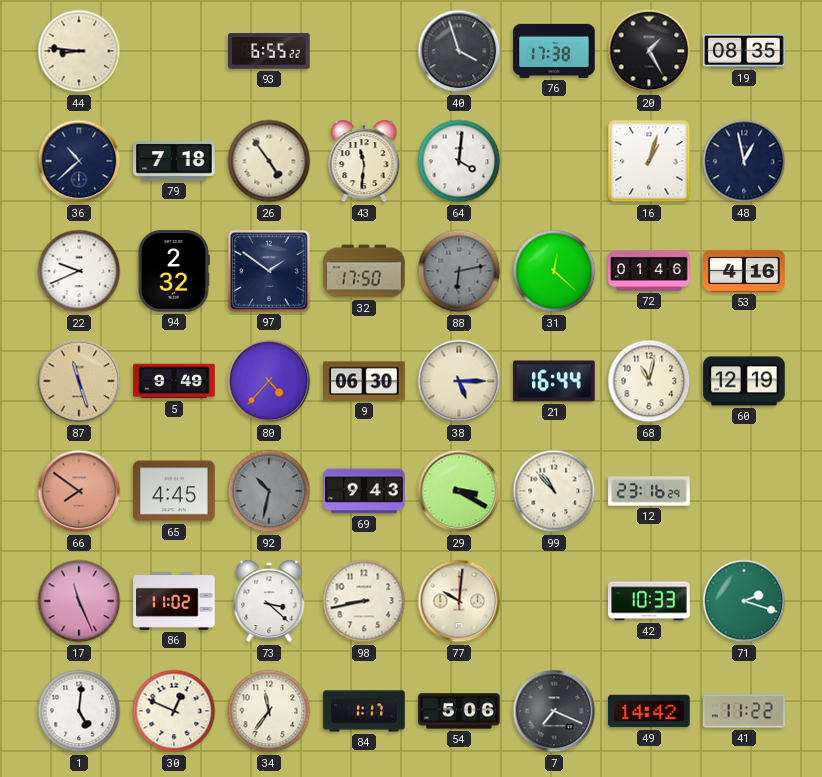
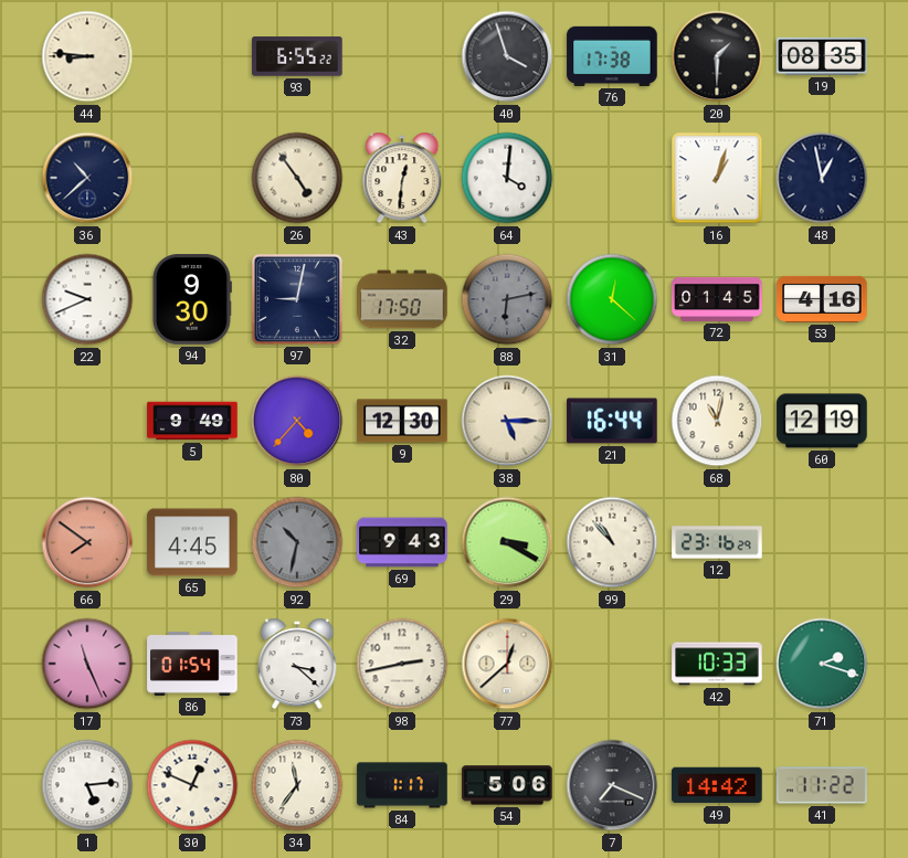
20: 1:25 -> 1:30 (717, 56)
79: 7:18 -> none (174, 161)
43: 11:31 -> 12:31 (402, 178)
94: 2:32 -> 9:30 (191, 299)
97: 1:51 -> 9:02 (297, 299)
72: 01:46 -> 01:45 (717, 299)
87: 11:27 -> none (79, 381)
9: 06:30 -> 12:30 (402, 421)
86: 11:02 -> 01:54 (192, 664)
98: 8:43 -> 2:43 (402, 664)
77: 10:01 -> 12:38 (507, 664)
1: 5:01 -> 5:14 (87, 785)
